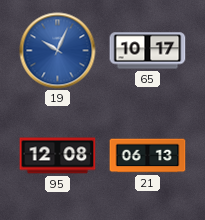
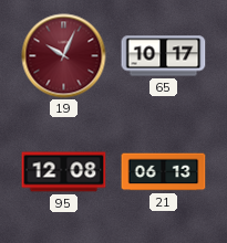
19 dial: blue -> burgundy (64, 56)
